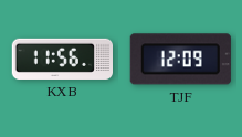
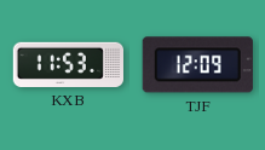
KXB: 11:56 -> 11:53 (68, 64)
